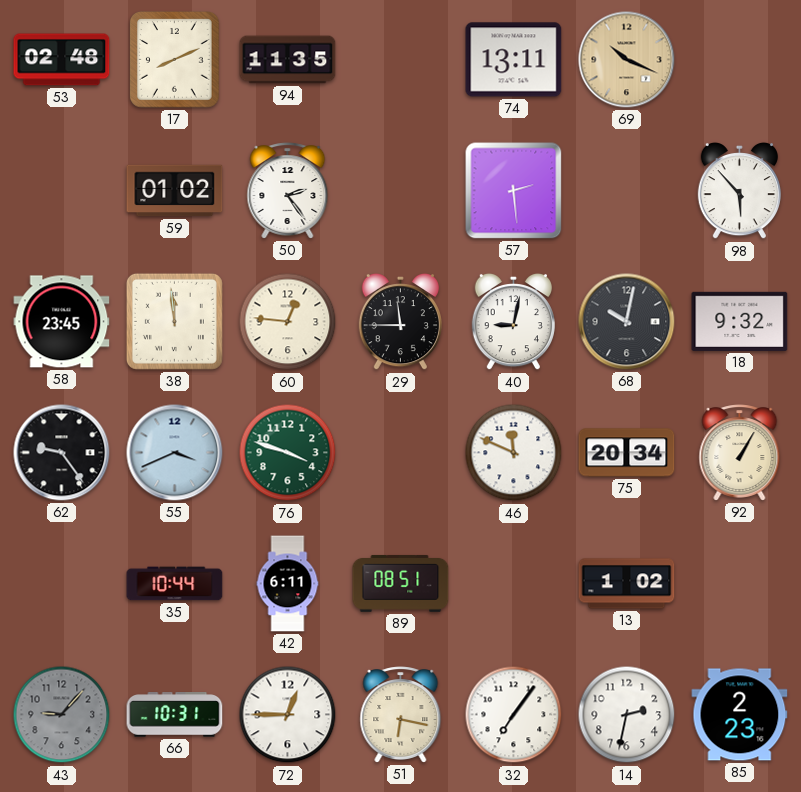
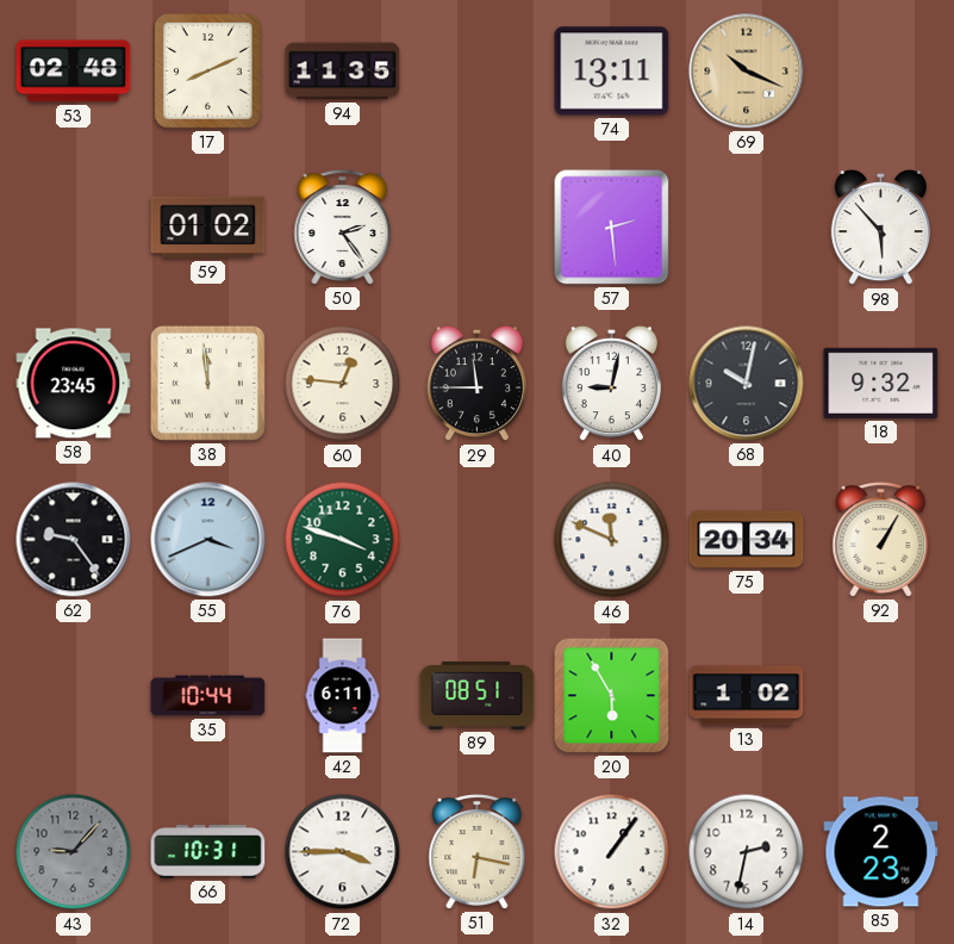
20: none -> 5:55 (612, 696)
72: 12:45 -> 3:45 (343, 852)
32: 7:06 -> 1:06 (612, 852)
